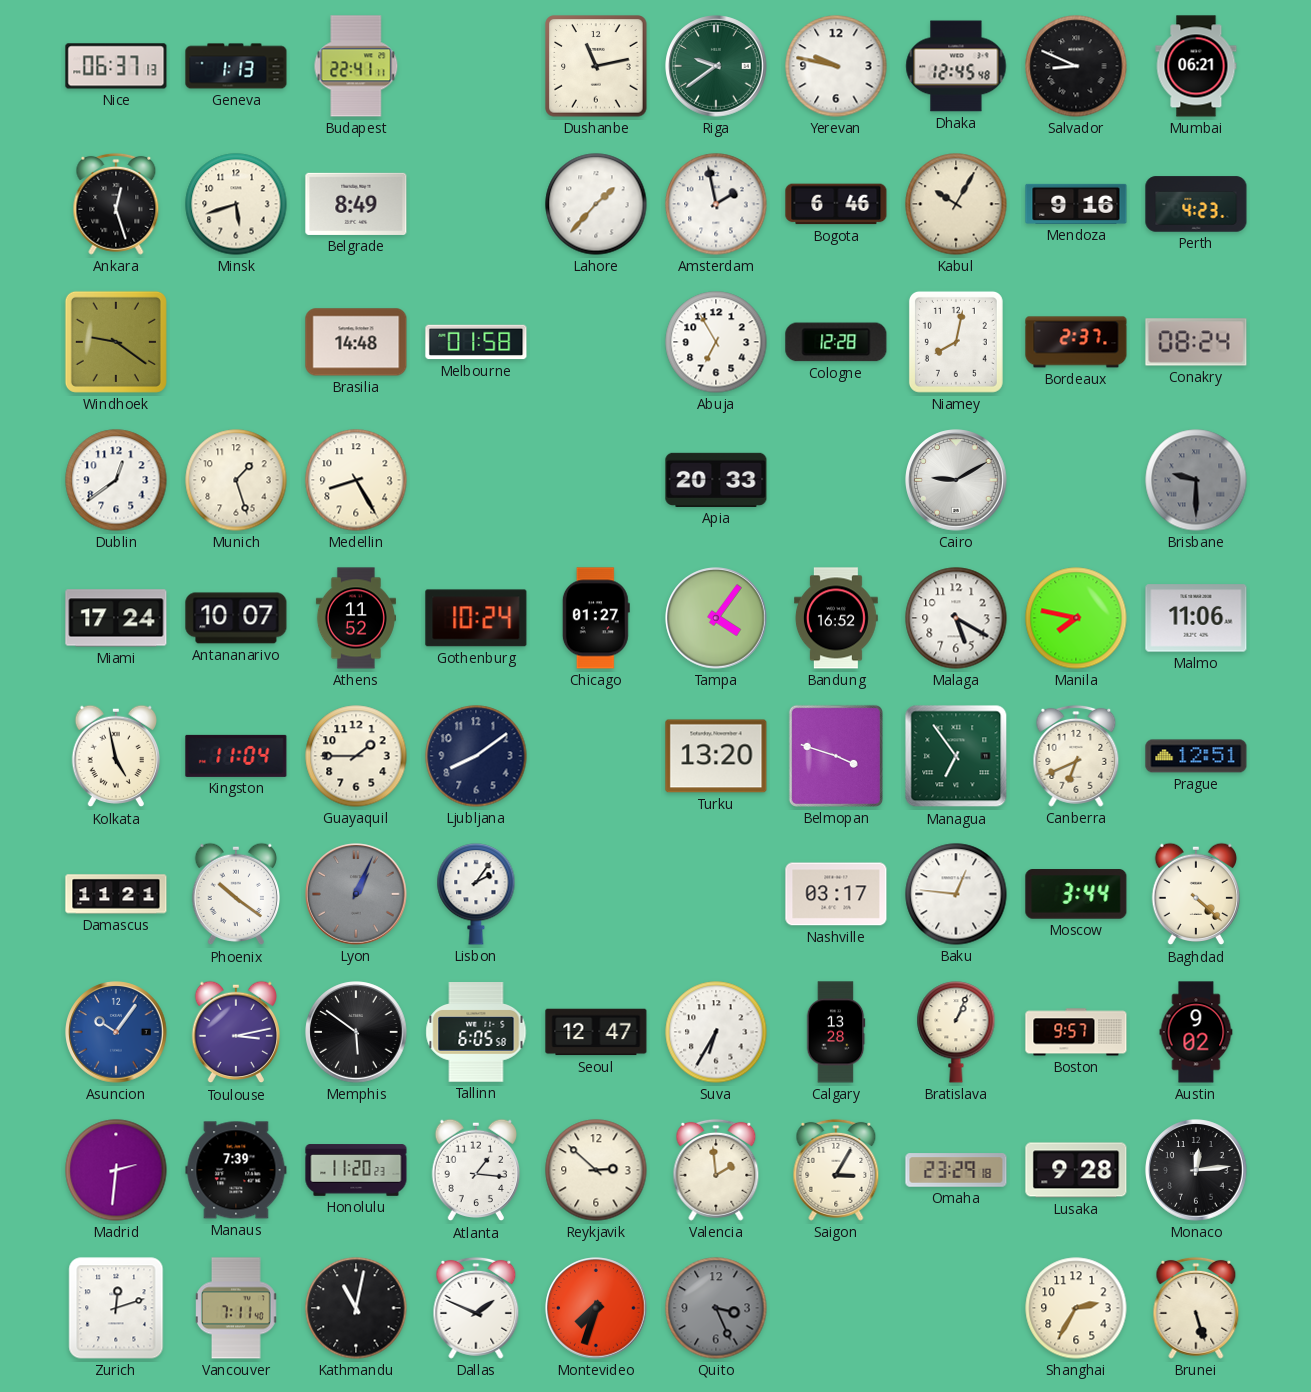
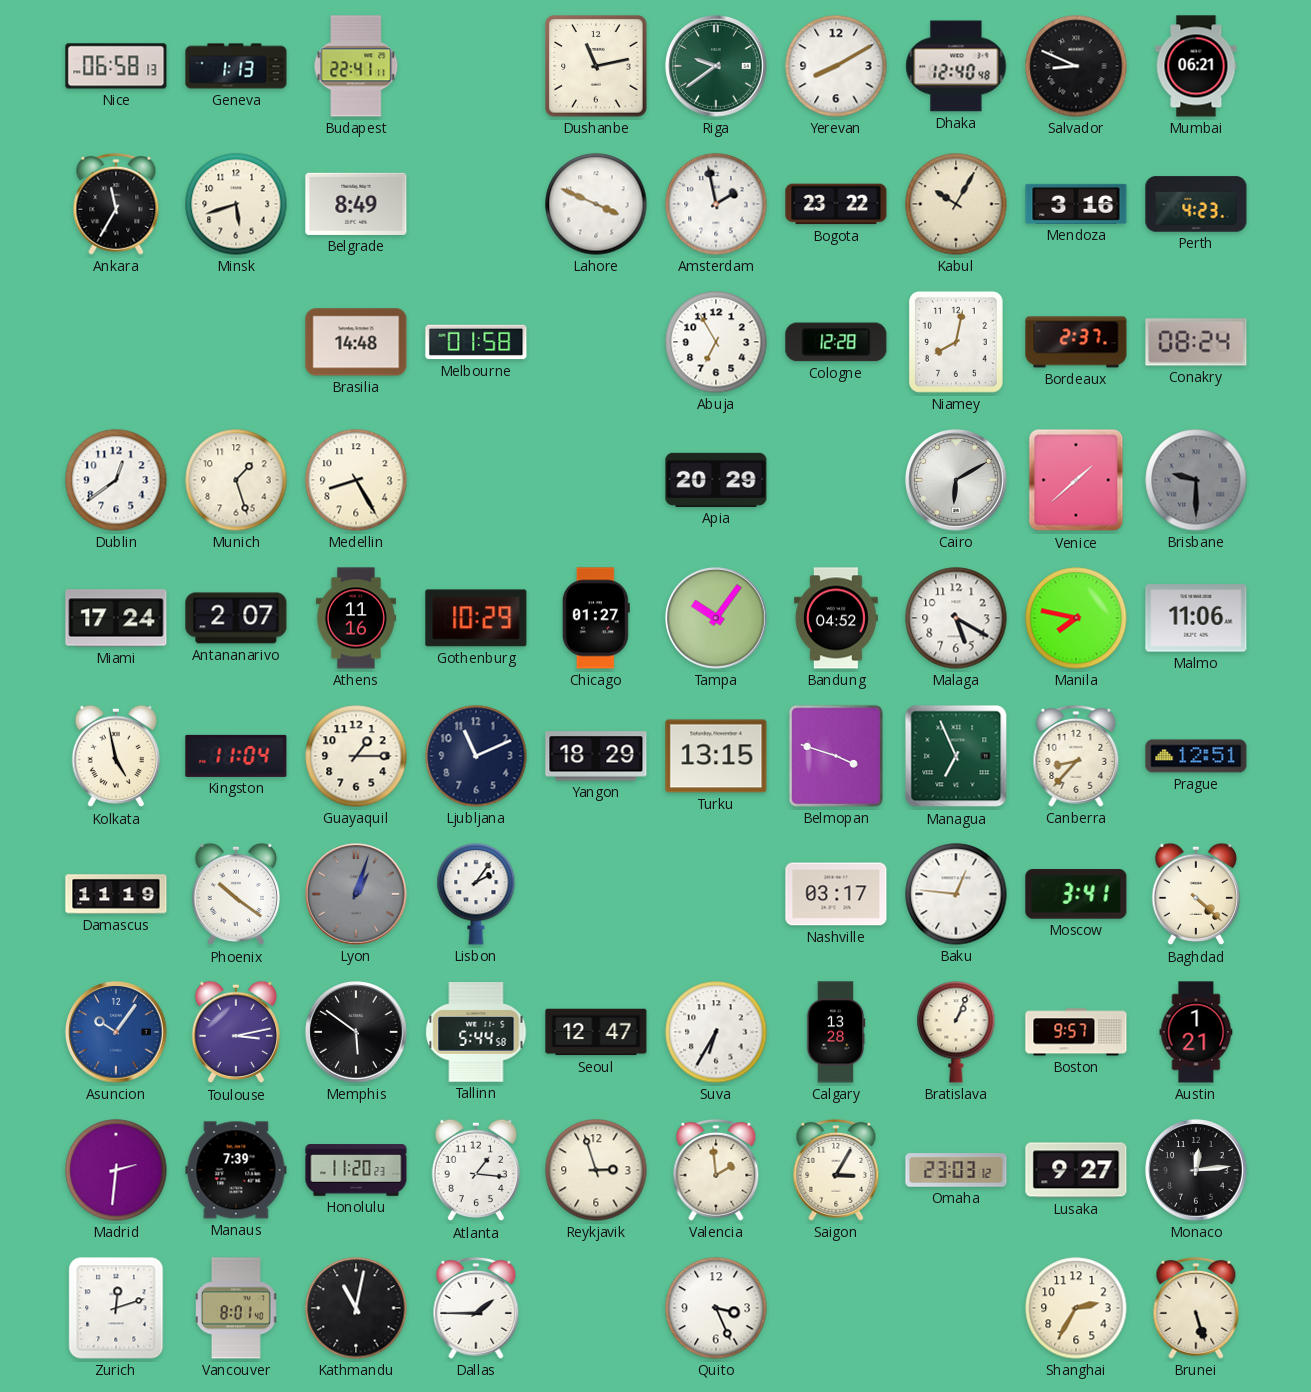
Nice: 06:37 -> 06:58 (116, 66)
Yerevan: 9:47 -> 8:10 (836, 66)
Dhaka: 12:45 -> 12:40 (956, 66)
Ankara: 12:27 -> 11:35 (116, 204)
Lahore: 1:37 -> 3:49 (596, 204)
Bogota: 6:46 -> 23:22 (836, 204)
Mendoza: 9:16 -> 3:16 (1076, 204)
Windhoek: 9:21 -> none (116, 342)
Apia: 20:33 -> 20:29 (716, 480)
Cairo: 9:10 -> 6:10 (956, 480)
Venice: none -> 1:38 (1076, 480)
Antananarivo: 10:07 -> 2:07 (236, 618)
Athens: 11:52 -> 11:16 (356, 618)
Gothenburg: 10:24 -> 10:29 (476, 618)
Tampa: 4:06 -> 10:06 (716, 618)
Bandung: 16:52 -> 04:52 (837, 618)
Guayaquil: 1:45 -> 1:15 (356, 756)
Ljubljana: 8:09 -> 11:11 (476, 756)
Yangon: none -> 18:29 (596, 756)
Turku: 13:20 -> 13:15 (716, 756)
Managua: 6:54 -> 6:56 (956, 756)
Canberra: 6:41 -> 8:37 (1076, 756)
Damascus: 11:21 -> 11:19 (116, 894)
Lyon: 1:04 -> 1:03 (356, 894)
Moscow: 3:44 -> 3:41 (1076, 894)
Tallinn: 6:05 -> 5:44 (476, 1032)
Austin: 9:02 -> 1:21 (1196, 1032)
Reykjavik: 2:52 -> 2:57 (596, 1170)
Omaha: 23:29 -> 23:03 (956, 1170)
Lusaka: 9:28 -> 9:27 (1076, 1170)
Vancouver: 7:11 -> 8:01 (237, 1308)
Dallas: 1:49 -> 1:45 (476, 1308)
Montevideo: 7:33 -> none (596, 1308)
Quito dial: grey -> white (716, 1308)
